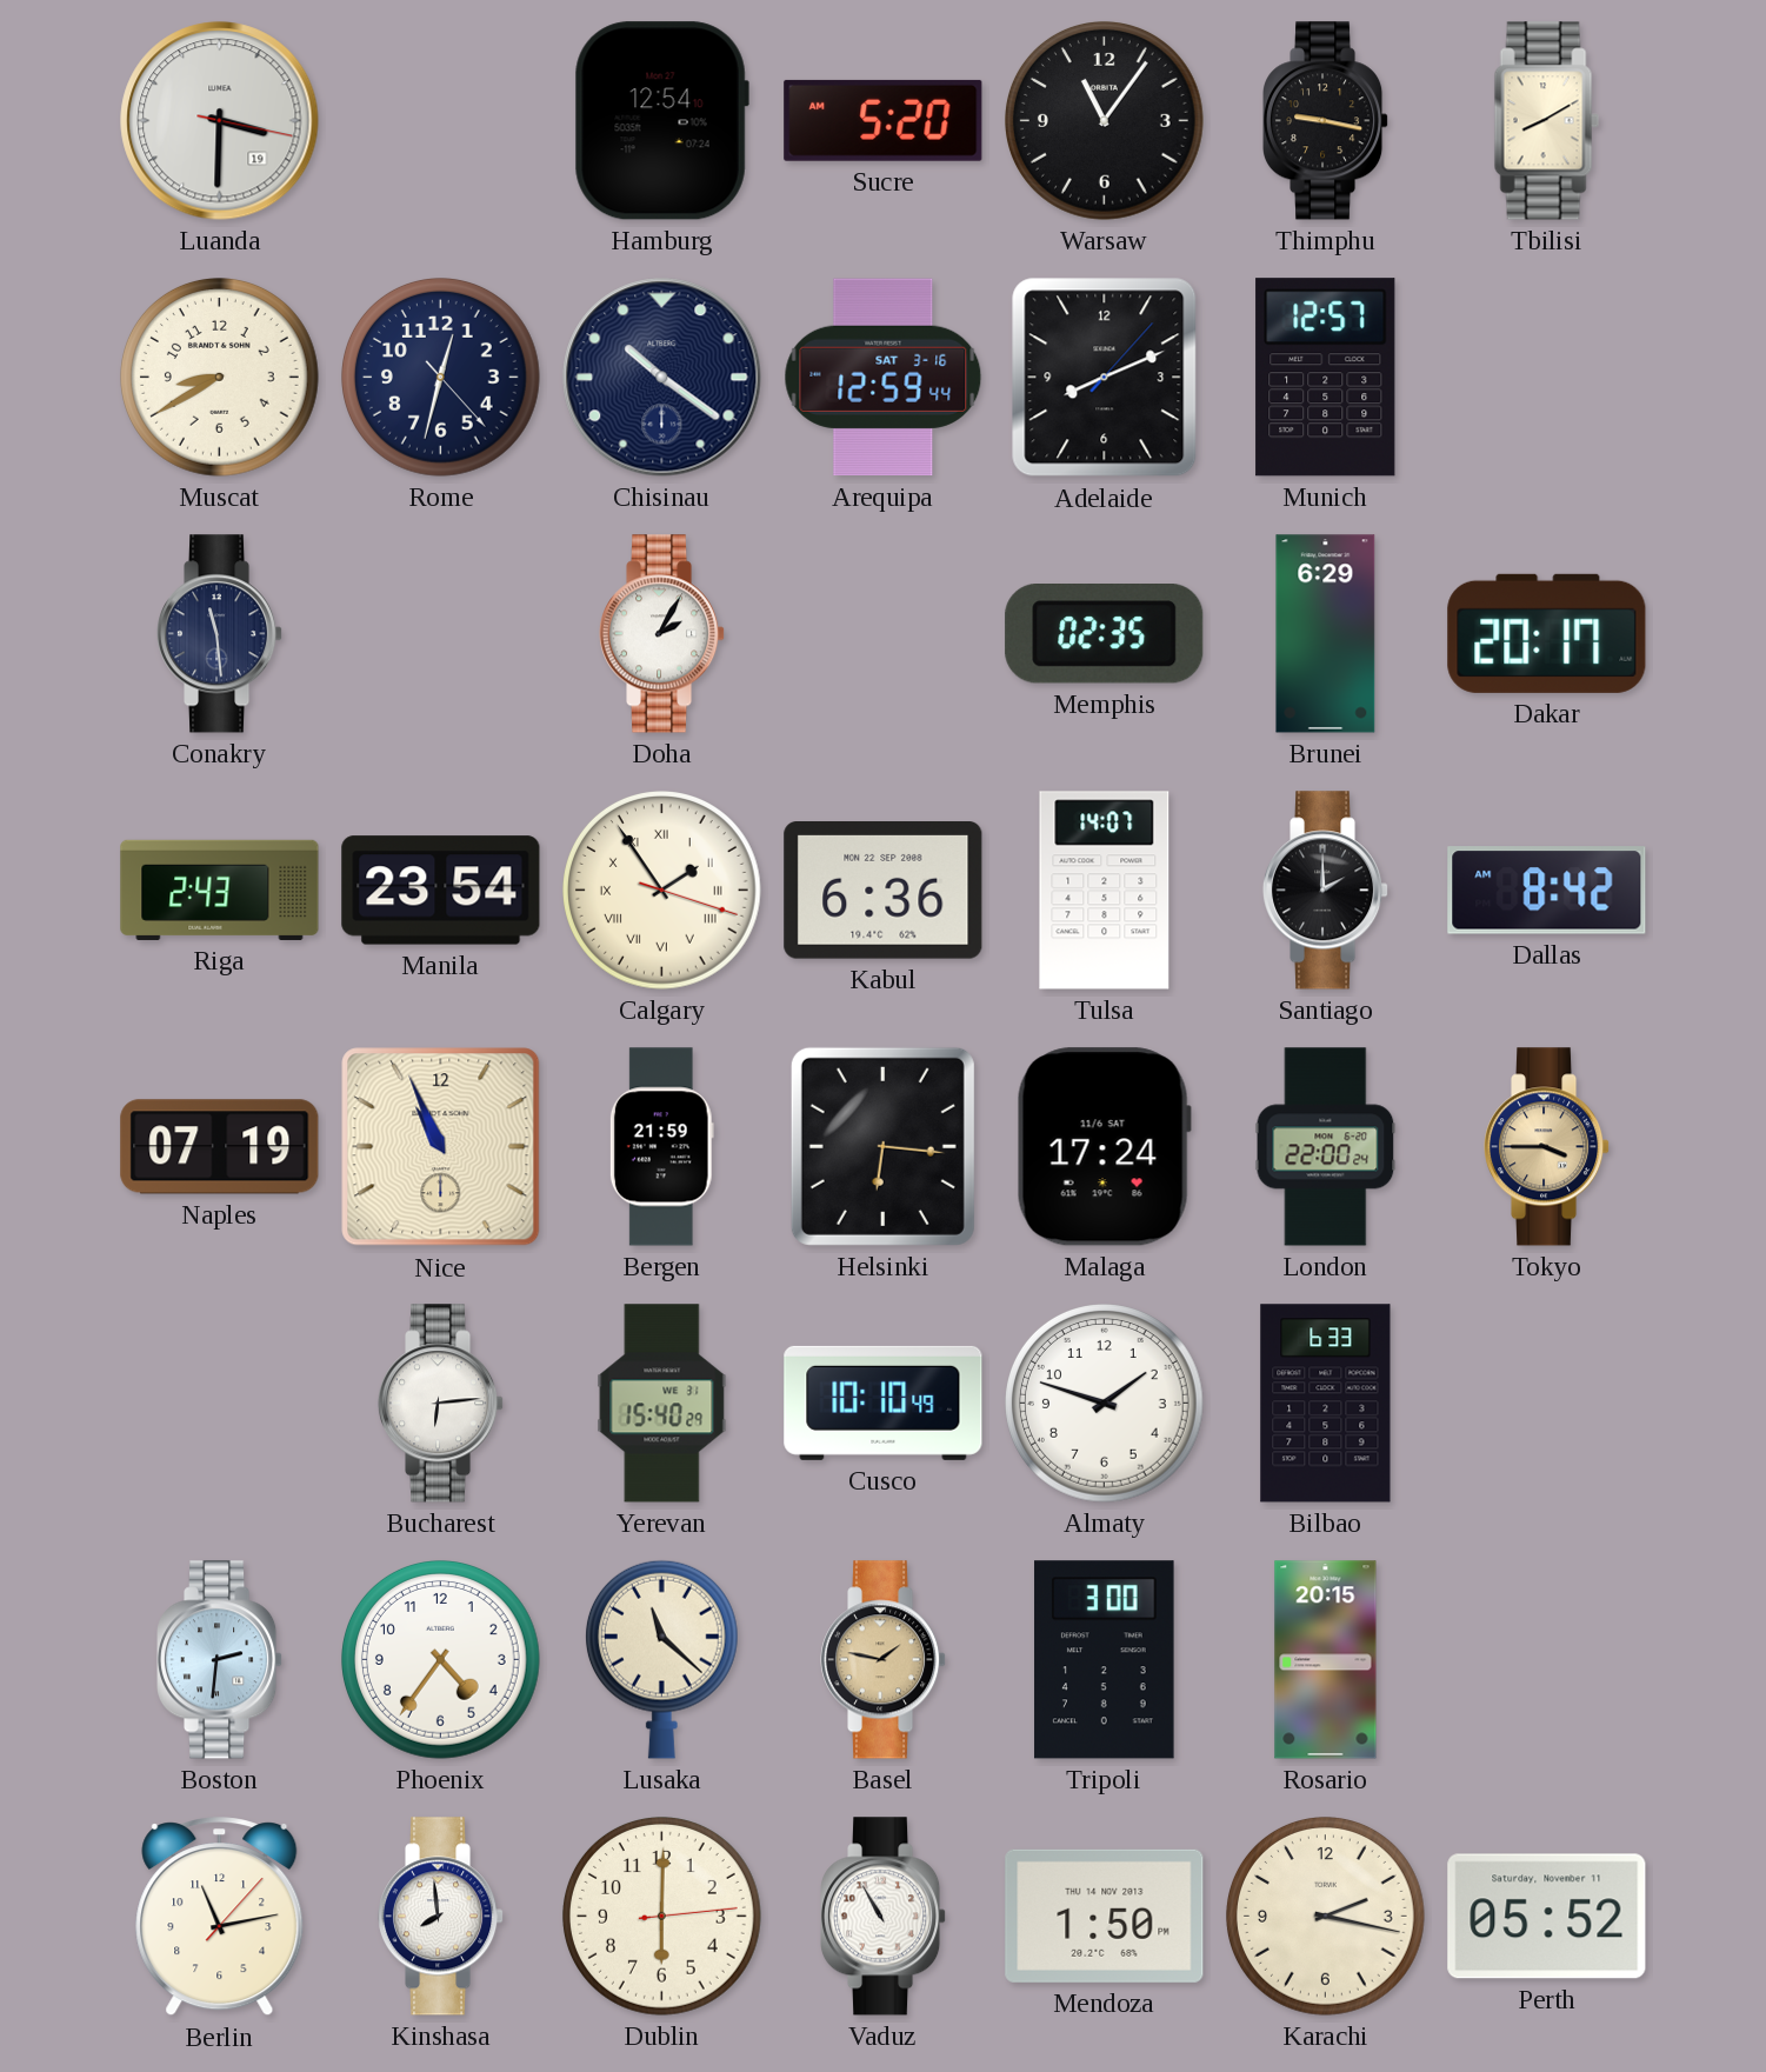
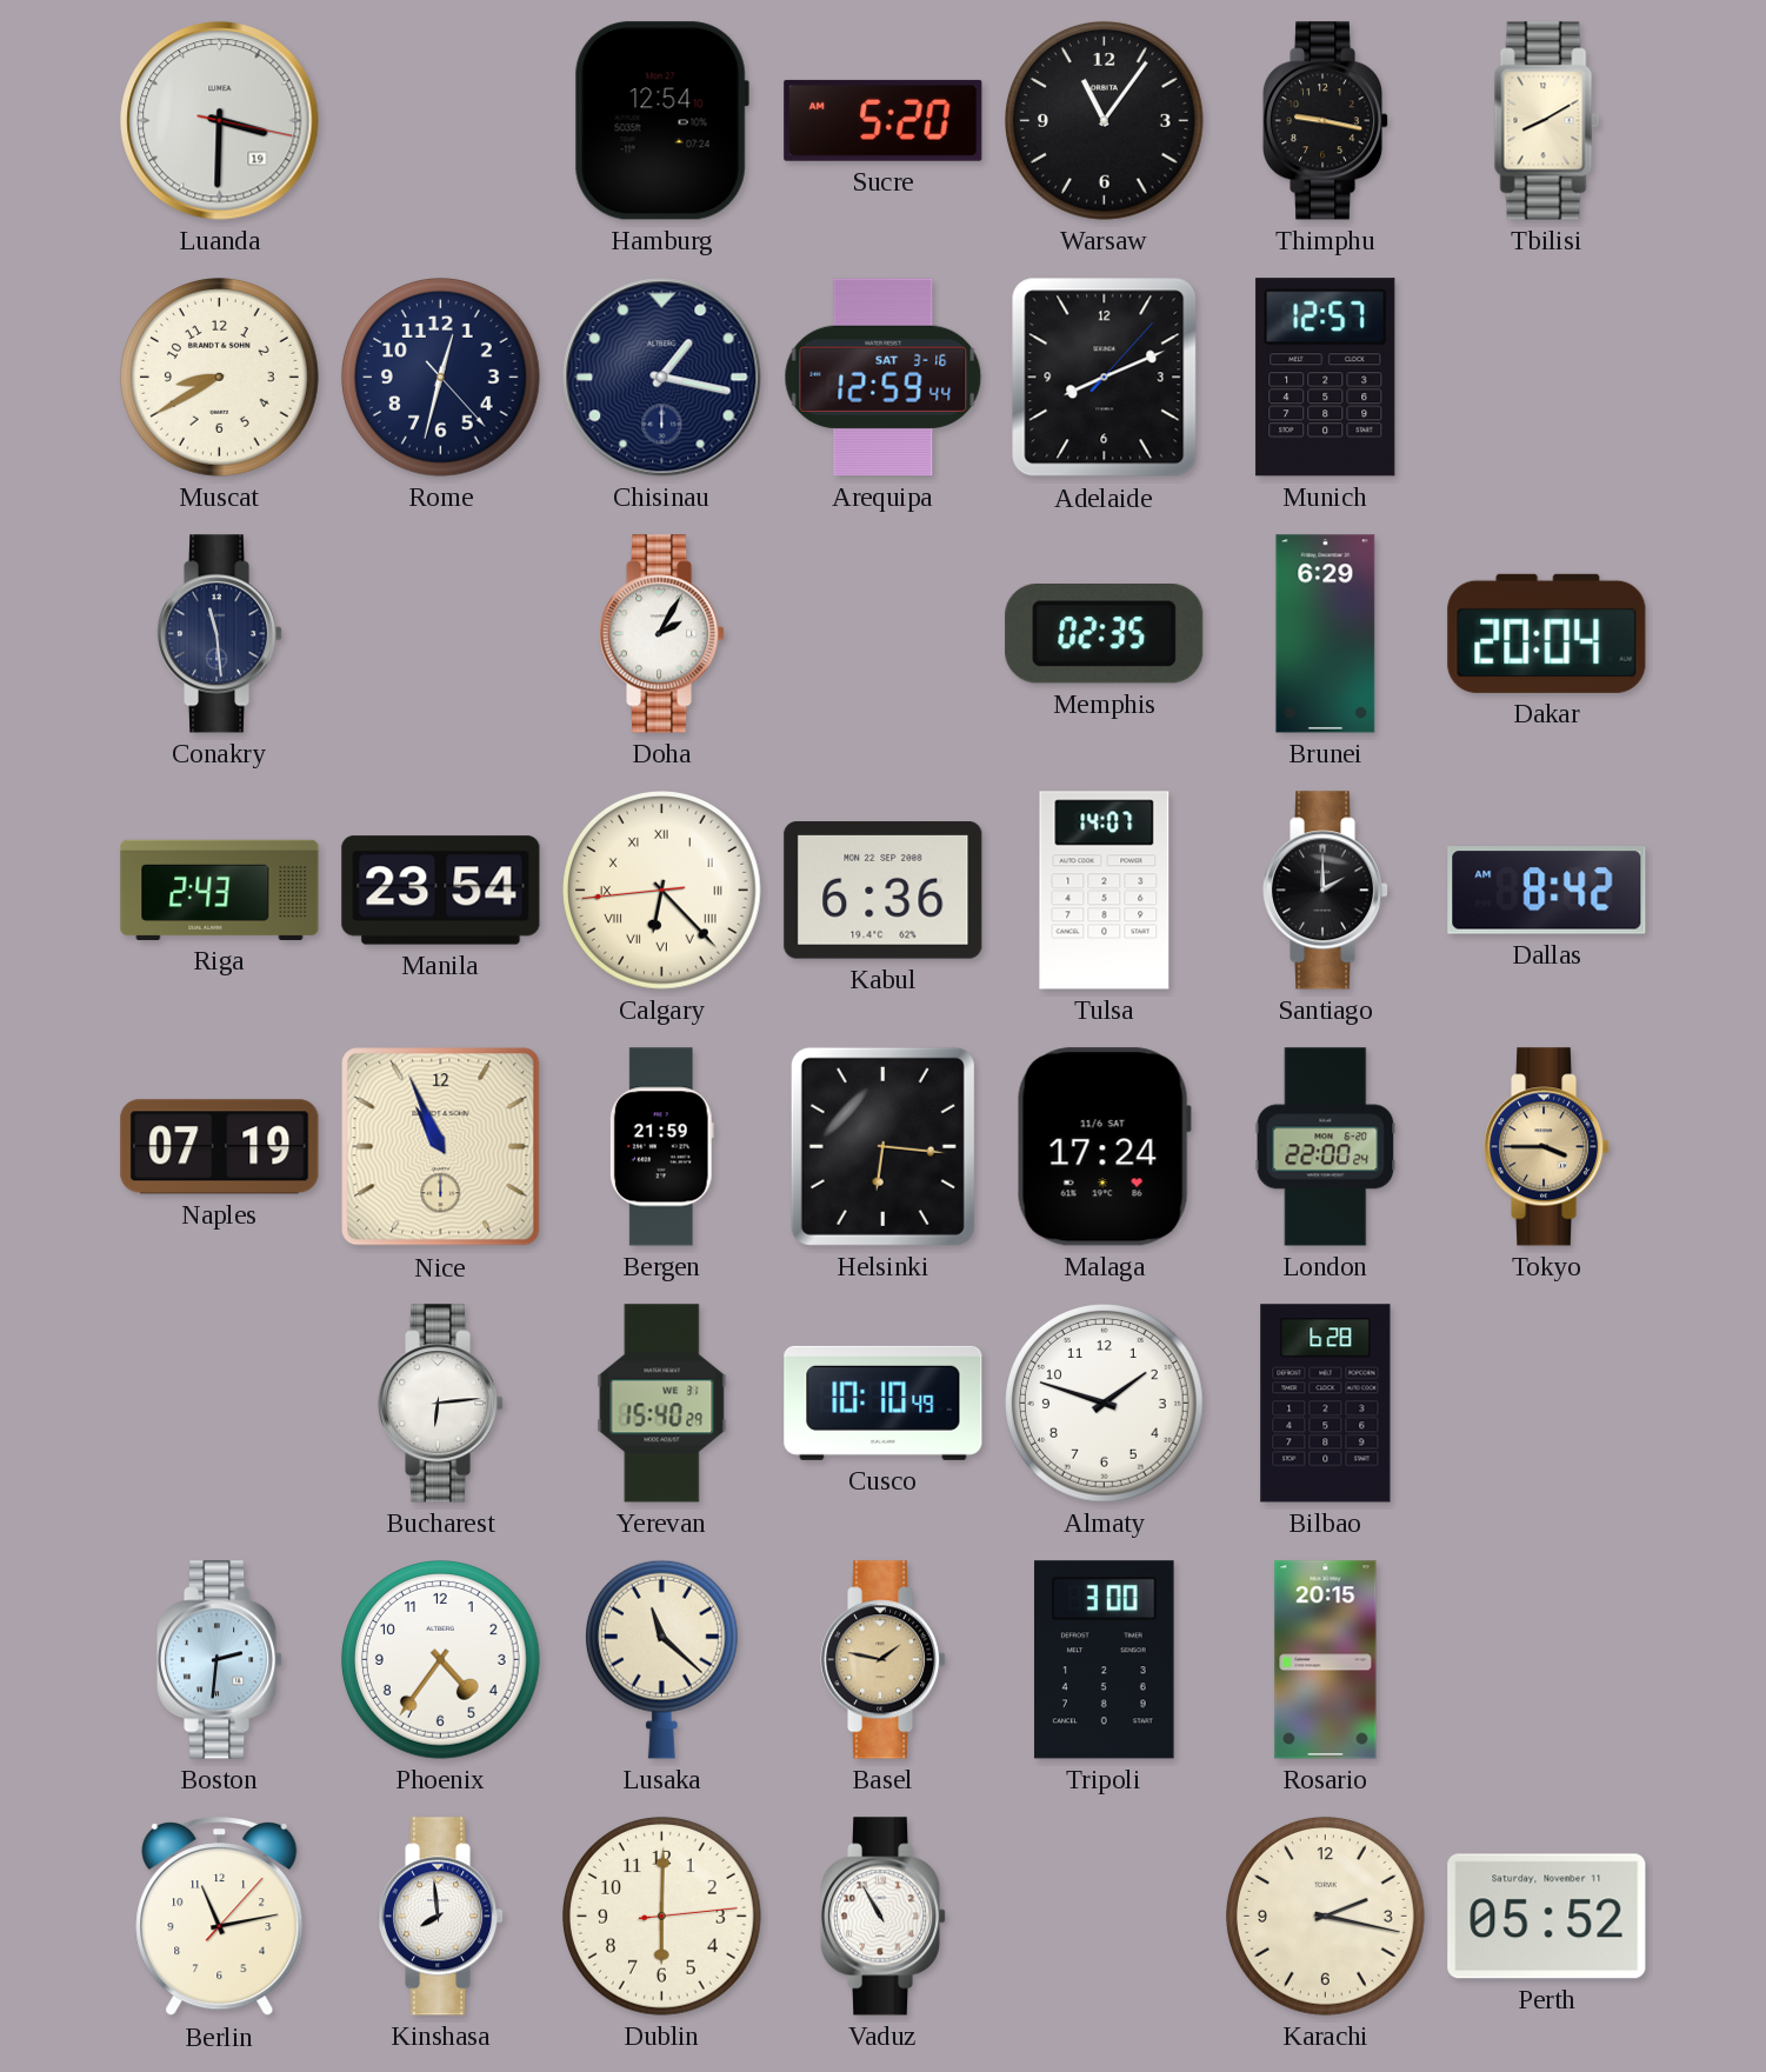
Chisinau: 10:21 -> 1:17 (662, 378)
Dakar: 20:17 -> 20:04 (1547, 633)
Calgary: 1:54 -> 6:22 (662, 891)
Bilbao: 6:33 -> 6:28 (1326, 1404)
Mendoza: 1:50 -> none (1105, 1916)
